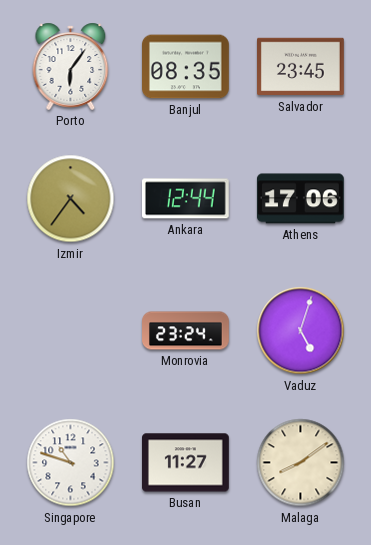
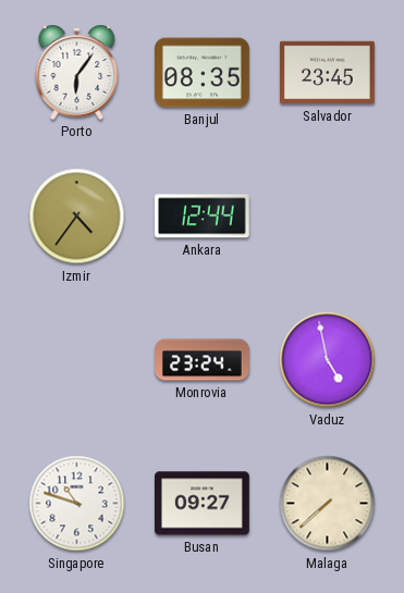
Athens: 17:06 -> none (300, 199)
Vaduz: 5:03 -> 4:58 (328, 360)
Busan: 11:27 -> 09:27 (203, 504)
Malaga: 8:09 -> 7:38 (328, 504)
